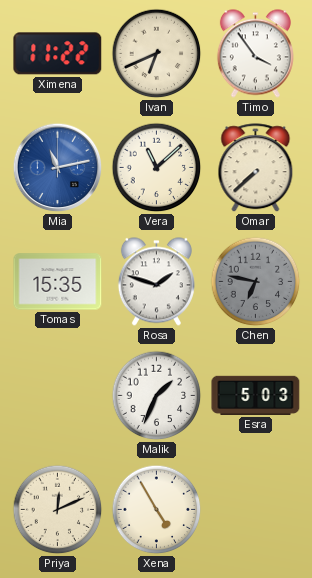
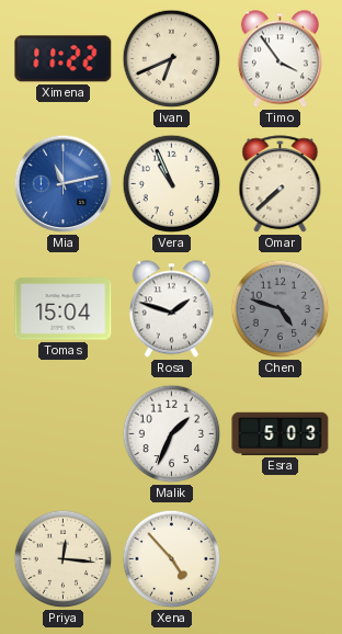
Vera: 11:08 -> 10:56 (172, 184)
Tomas: 15:35 -> 15:04 (64, 309)
Chen: 6:47 -> 4:48 (281, 309)
Priya: 12:11 -> 12:16 (64, 559)
Xena: 4:55 -> 4:53 (172, 559)
